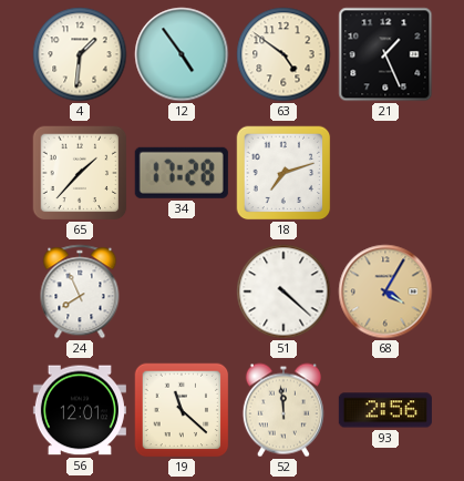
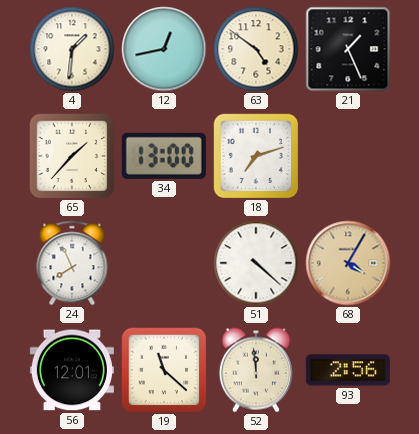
12: 4:54 -> 12:43 (164, 49)
34: 17:28 -> 13:00 (164, 156)
